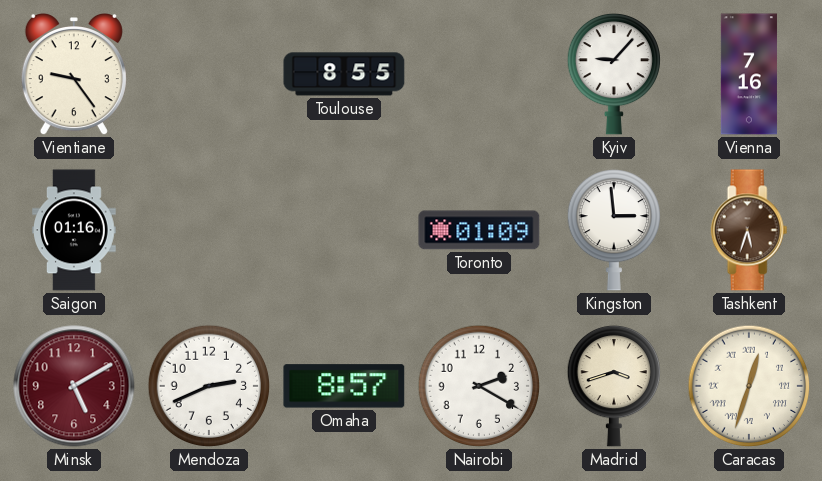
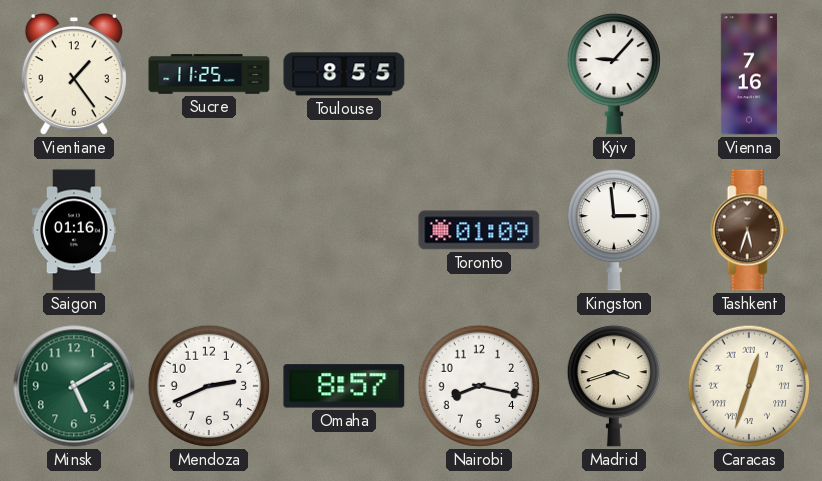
Vientiane: 9:24 -> 1:24 (74, 74)
Sucre: none -> 11:25 (209, 74)
Minsk dial: burgundy -> green (74, 386)
Nairobi: 2:20 -> 8:17 (479, 386)
